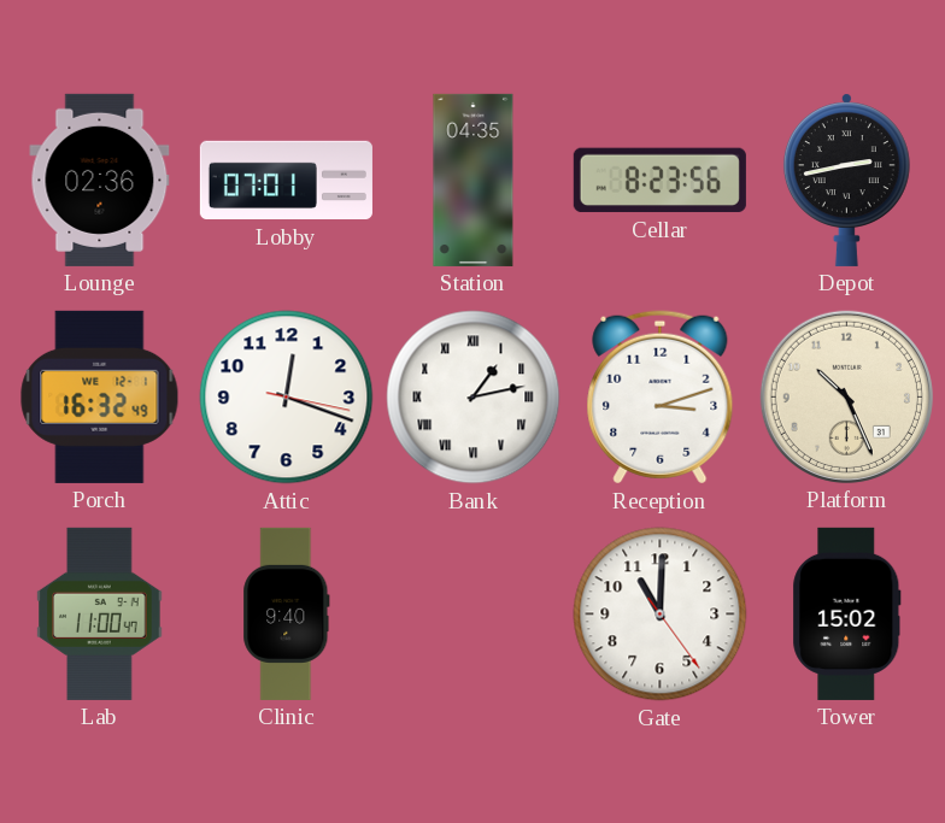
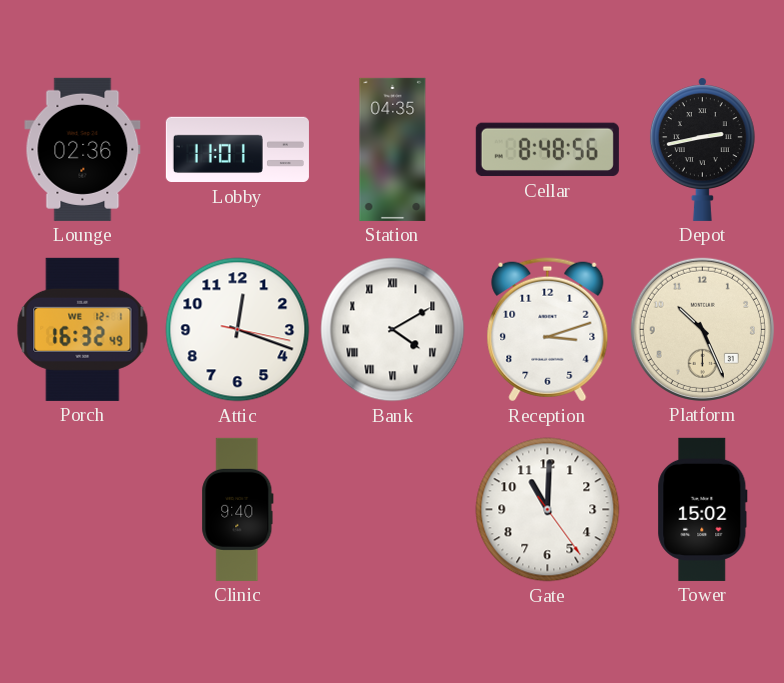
Lobby: 07:01 -> 11:01 (237, 150)
Cellar: 8:23 -> 8:48 (547, 150)
Bank: 1:13 -> 4:10 (393, 330)
Lab: 11:00 -> none (100, 613)
